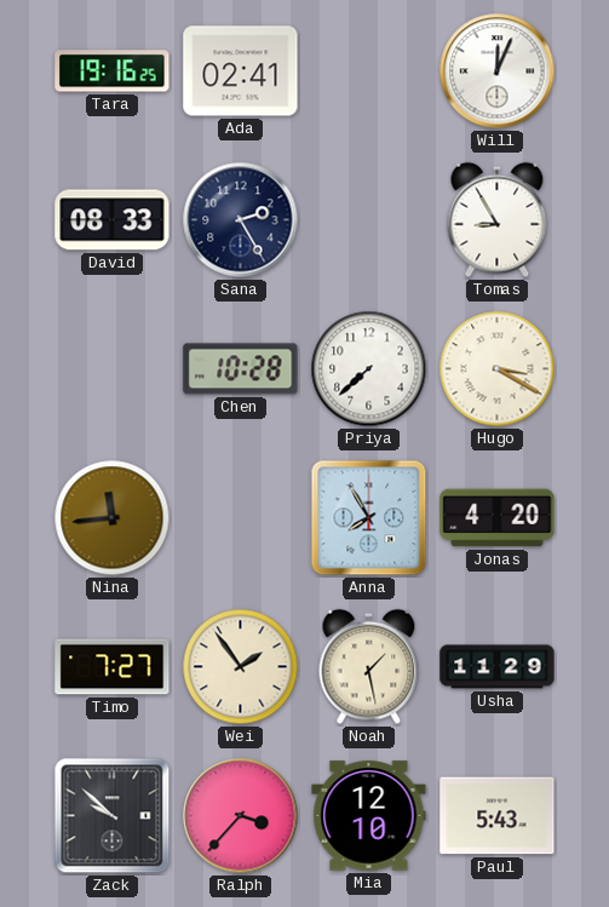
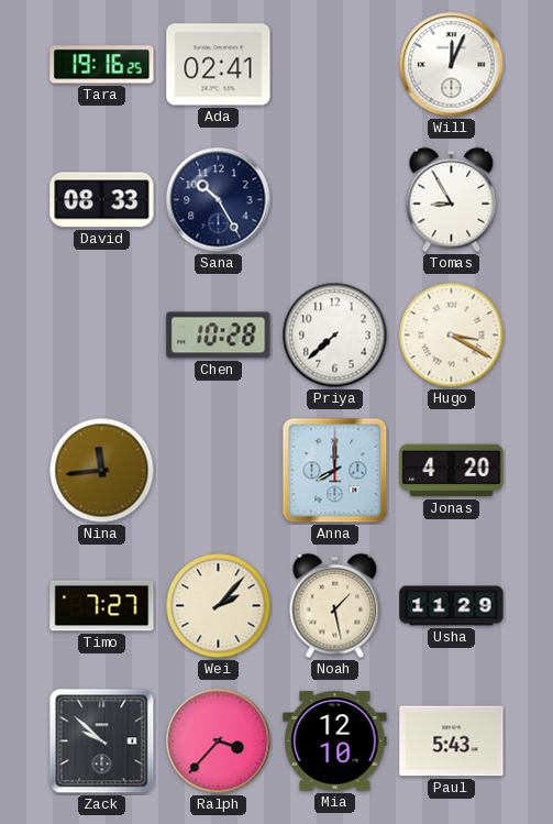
Sana: 2:25 -> 10:25 (219, 200)
Anna: 7:55 -> 8:00 (335, 471)
Wei: 1:54 -> 2:07 (219, 606)
